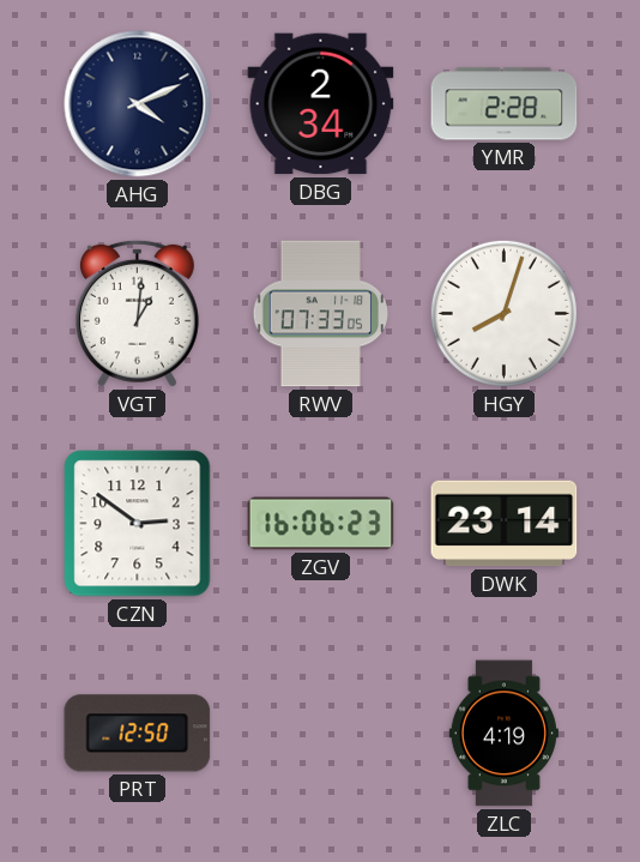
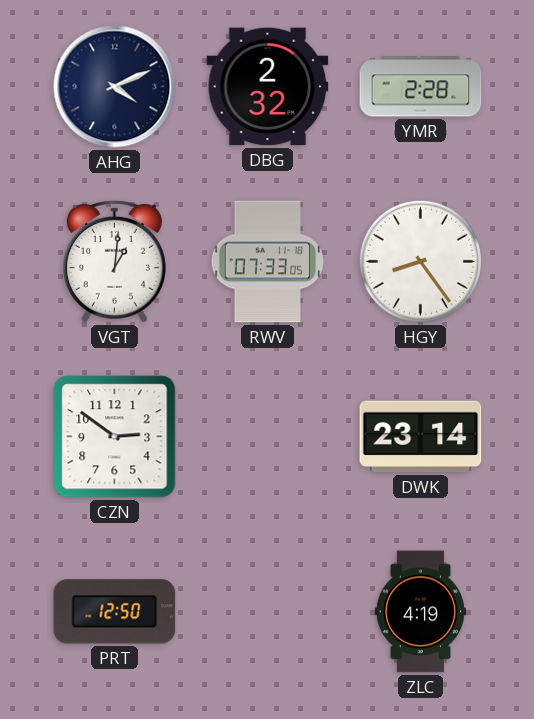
DBG: 2:34 -> 2:32 (268, 87)
HGY: 8:03 -> 8:24 (420, 261)
ZGV: 16:06 -> none (321, 524)
